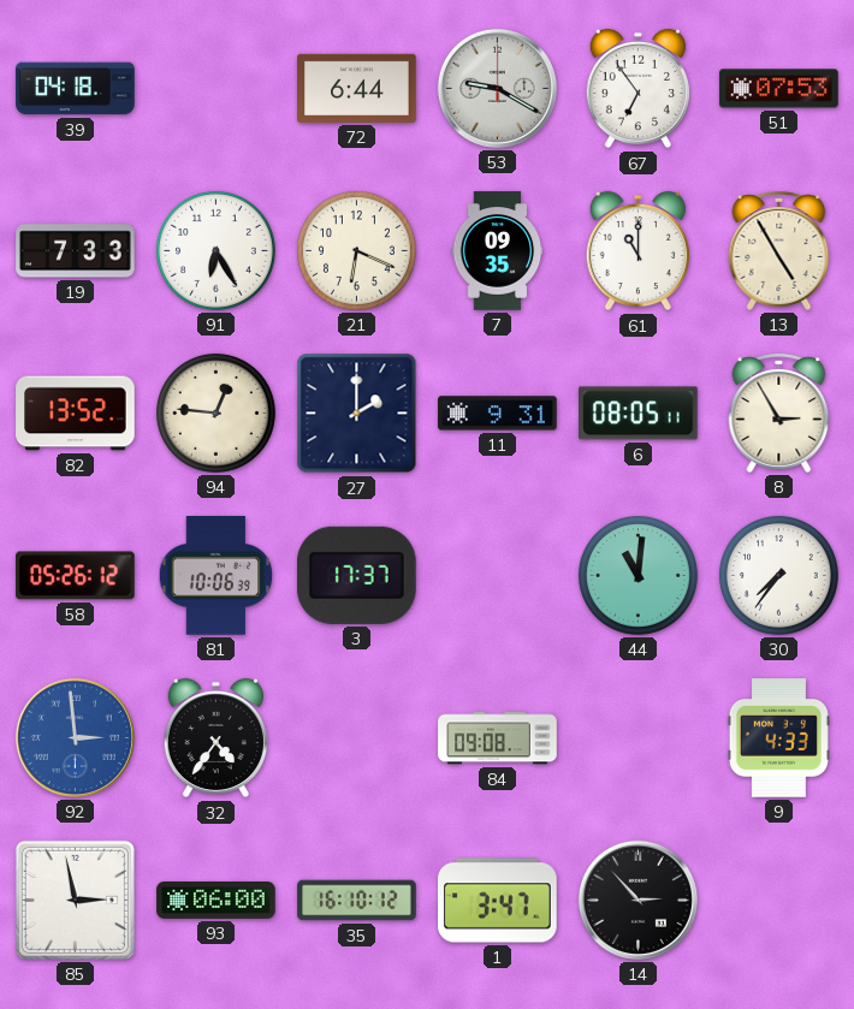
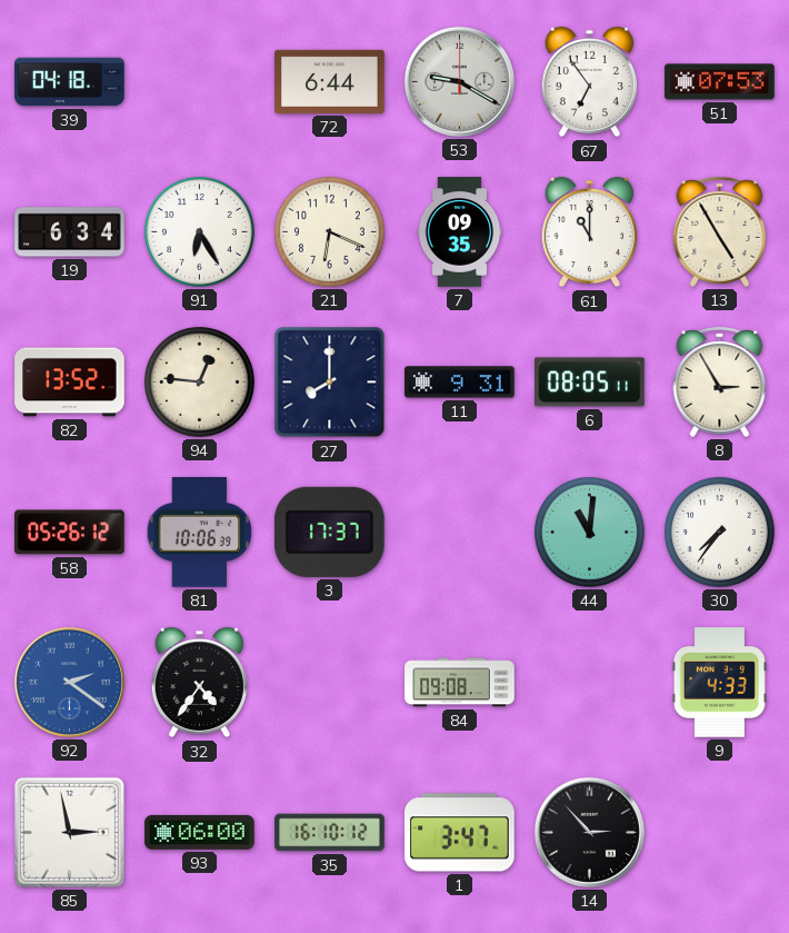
19: 7:33 -> 6:34 (70, 232)
27: 2:00 -> 8:00 (330, 383)
92: 2:59 -> 2:21 (69, 682)
